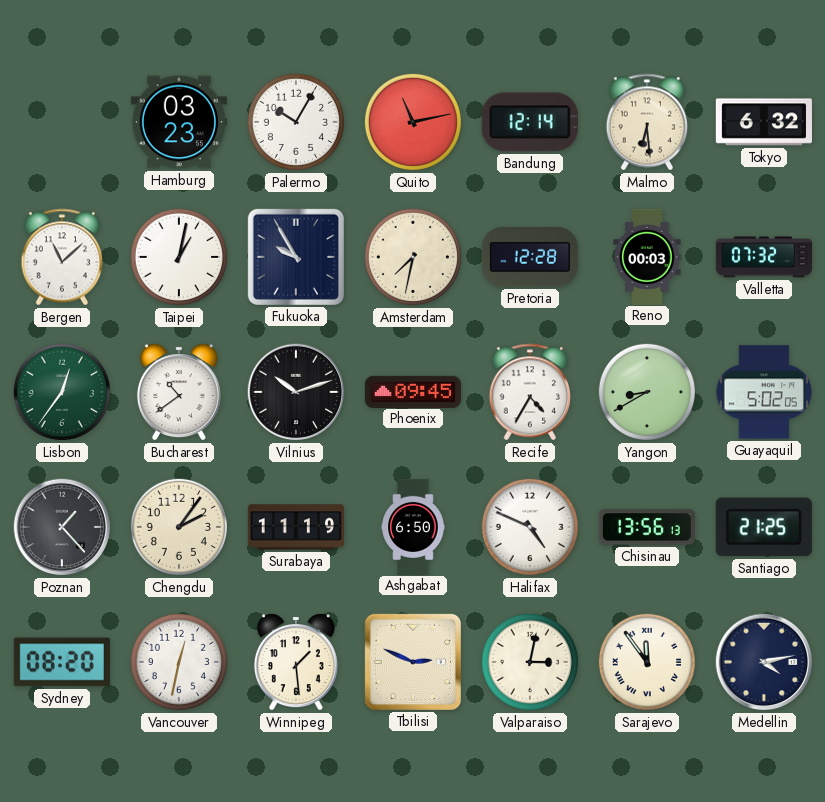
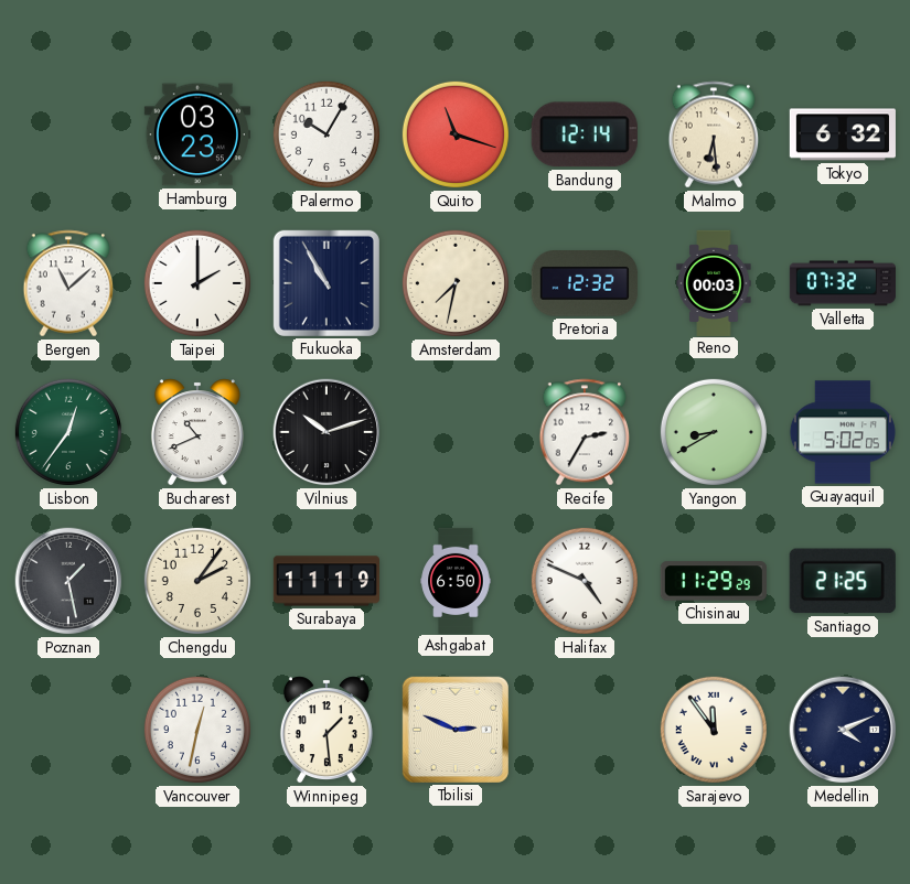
Quito: 11:13 -> 11:18 (456, 134)
Taipei: 1:02 -> 2:00 (197, 283)
Fukuoka: 9:55 -> 10:55 (326, 283)
Pretoria: 12:28 -> 12:32 (585, 284)
Bucharest: 10:39 -> 10:41 (197, 432)
Phoenix: 09:45 -> none (412, 391)
Recife: 4:35 -> 2:35 (585, 432)
Poznan: 1:23 -> 1:28 (68, 581)
Chisinau: 13:56 -> 11:29 (714, 581)
Sydney: 08:20 -> none (62, 662)
Valparaiso: 3:02 -> none (530, 662)
Medellin: 4:13 -> 4:11 (843, 730)
